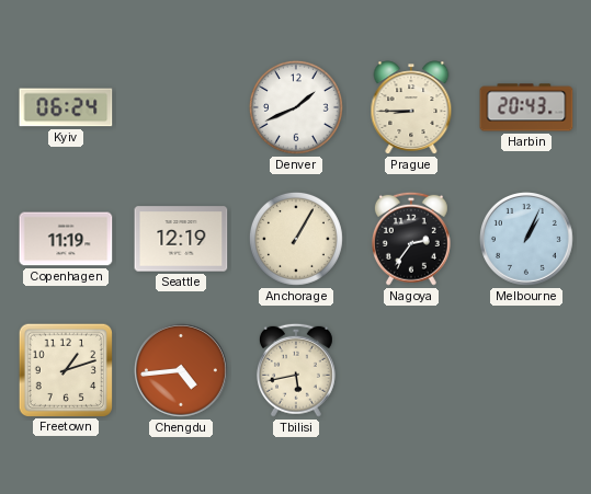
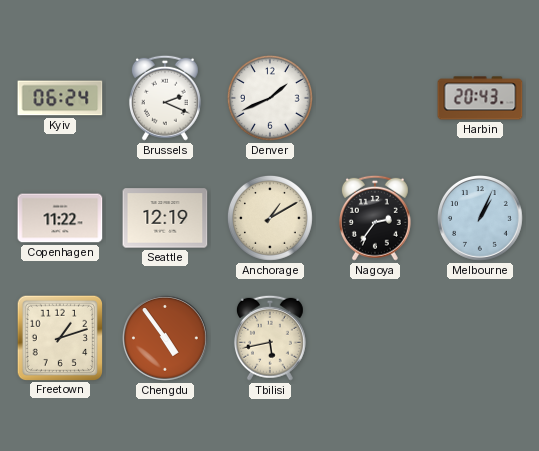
Brussels: none -> 2:19 (165, 98)
Prague: 8:45 -> none (411, 107)
Copenhagen: 11:19 -> 11:22 (60, 218)
Anchorage: 1:05 -> 1:10 (270, 218)
Chengdu: 4:44 -> 4:54 (166, 339)
